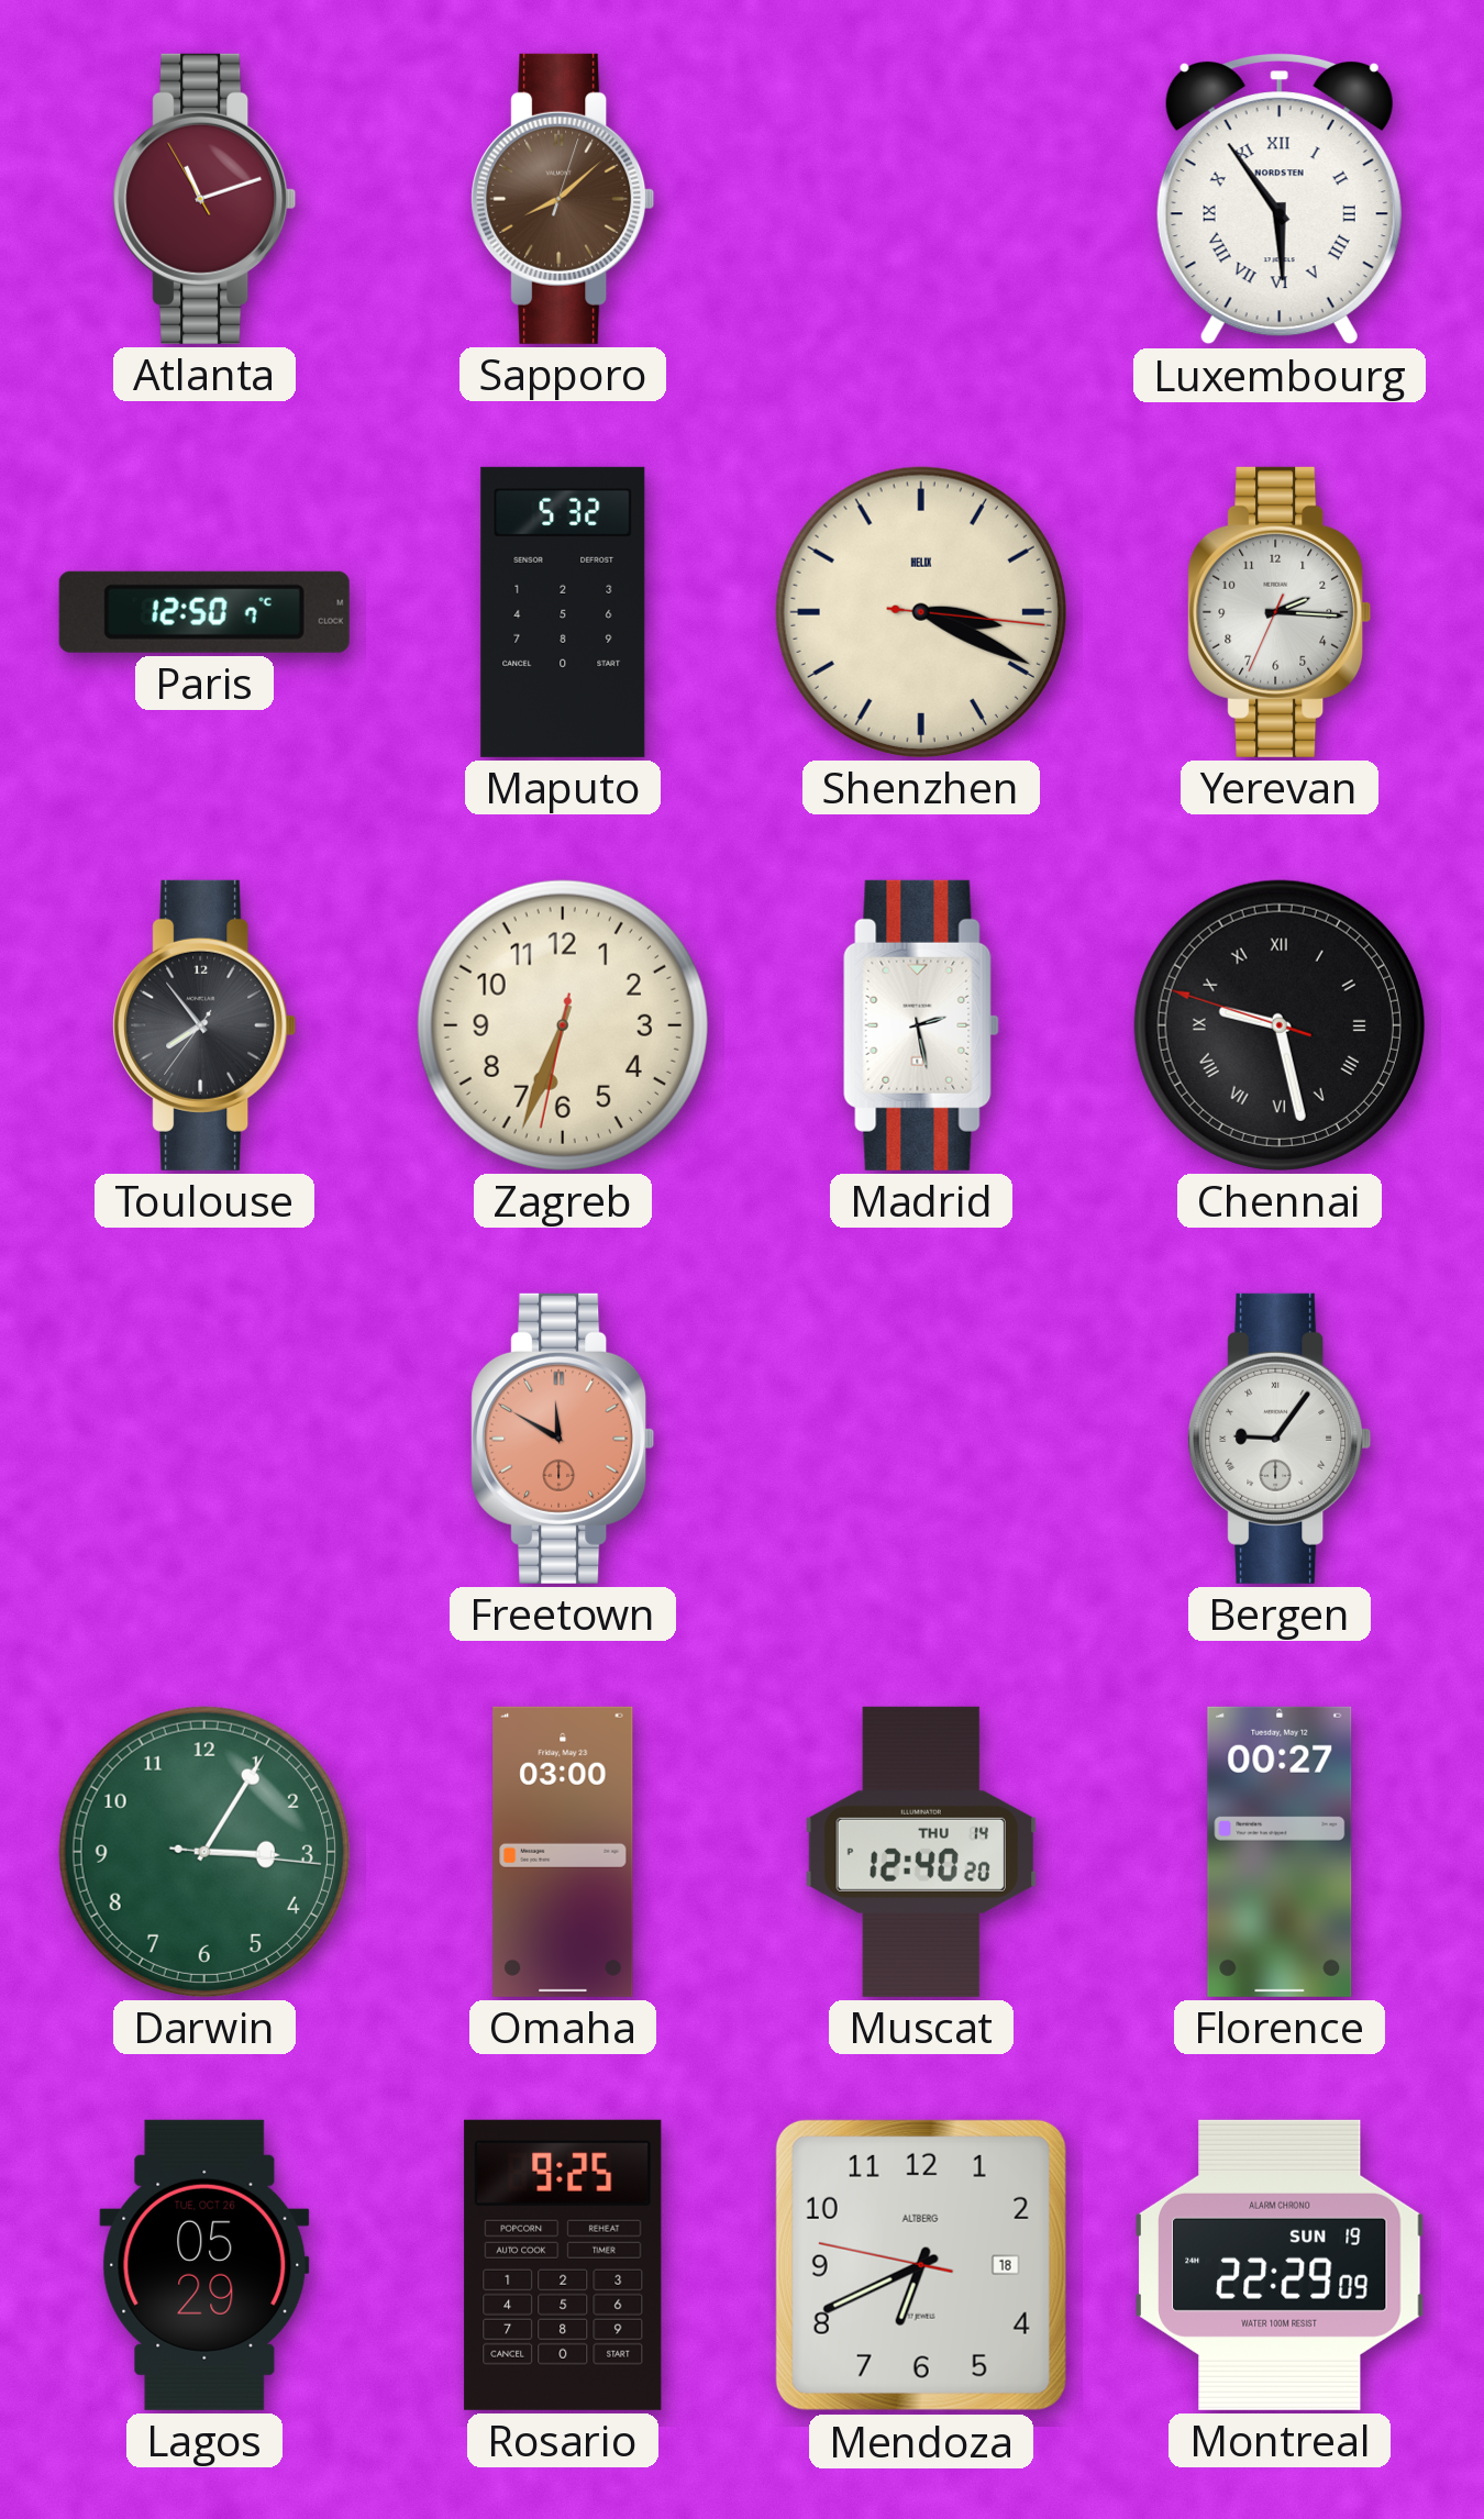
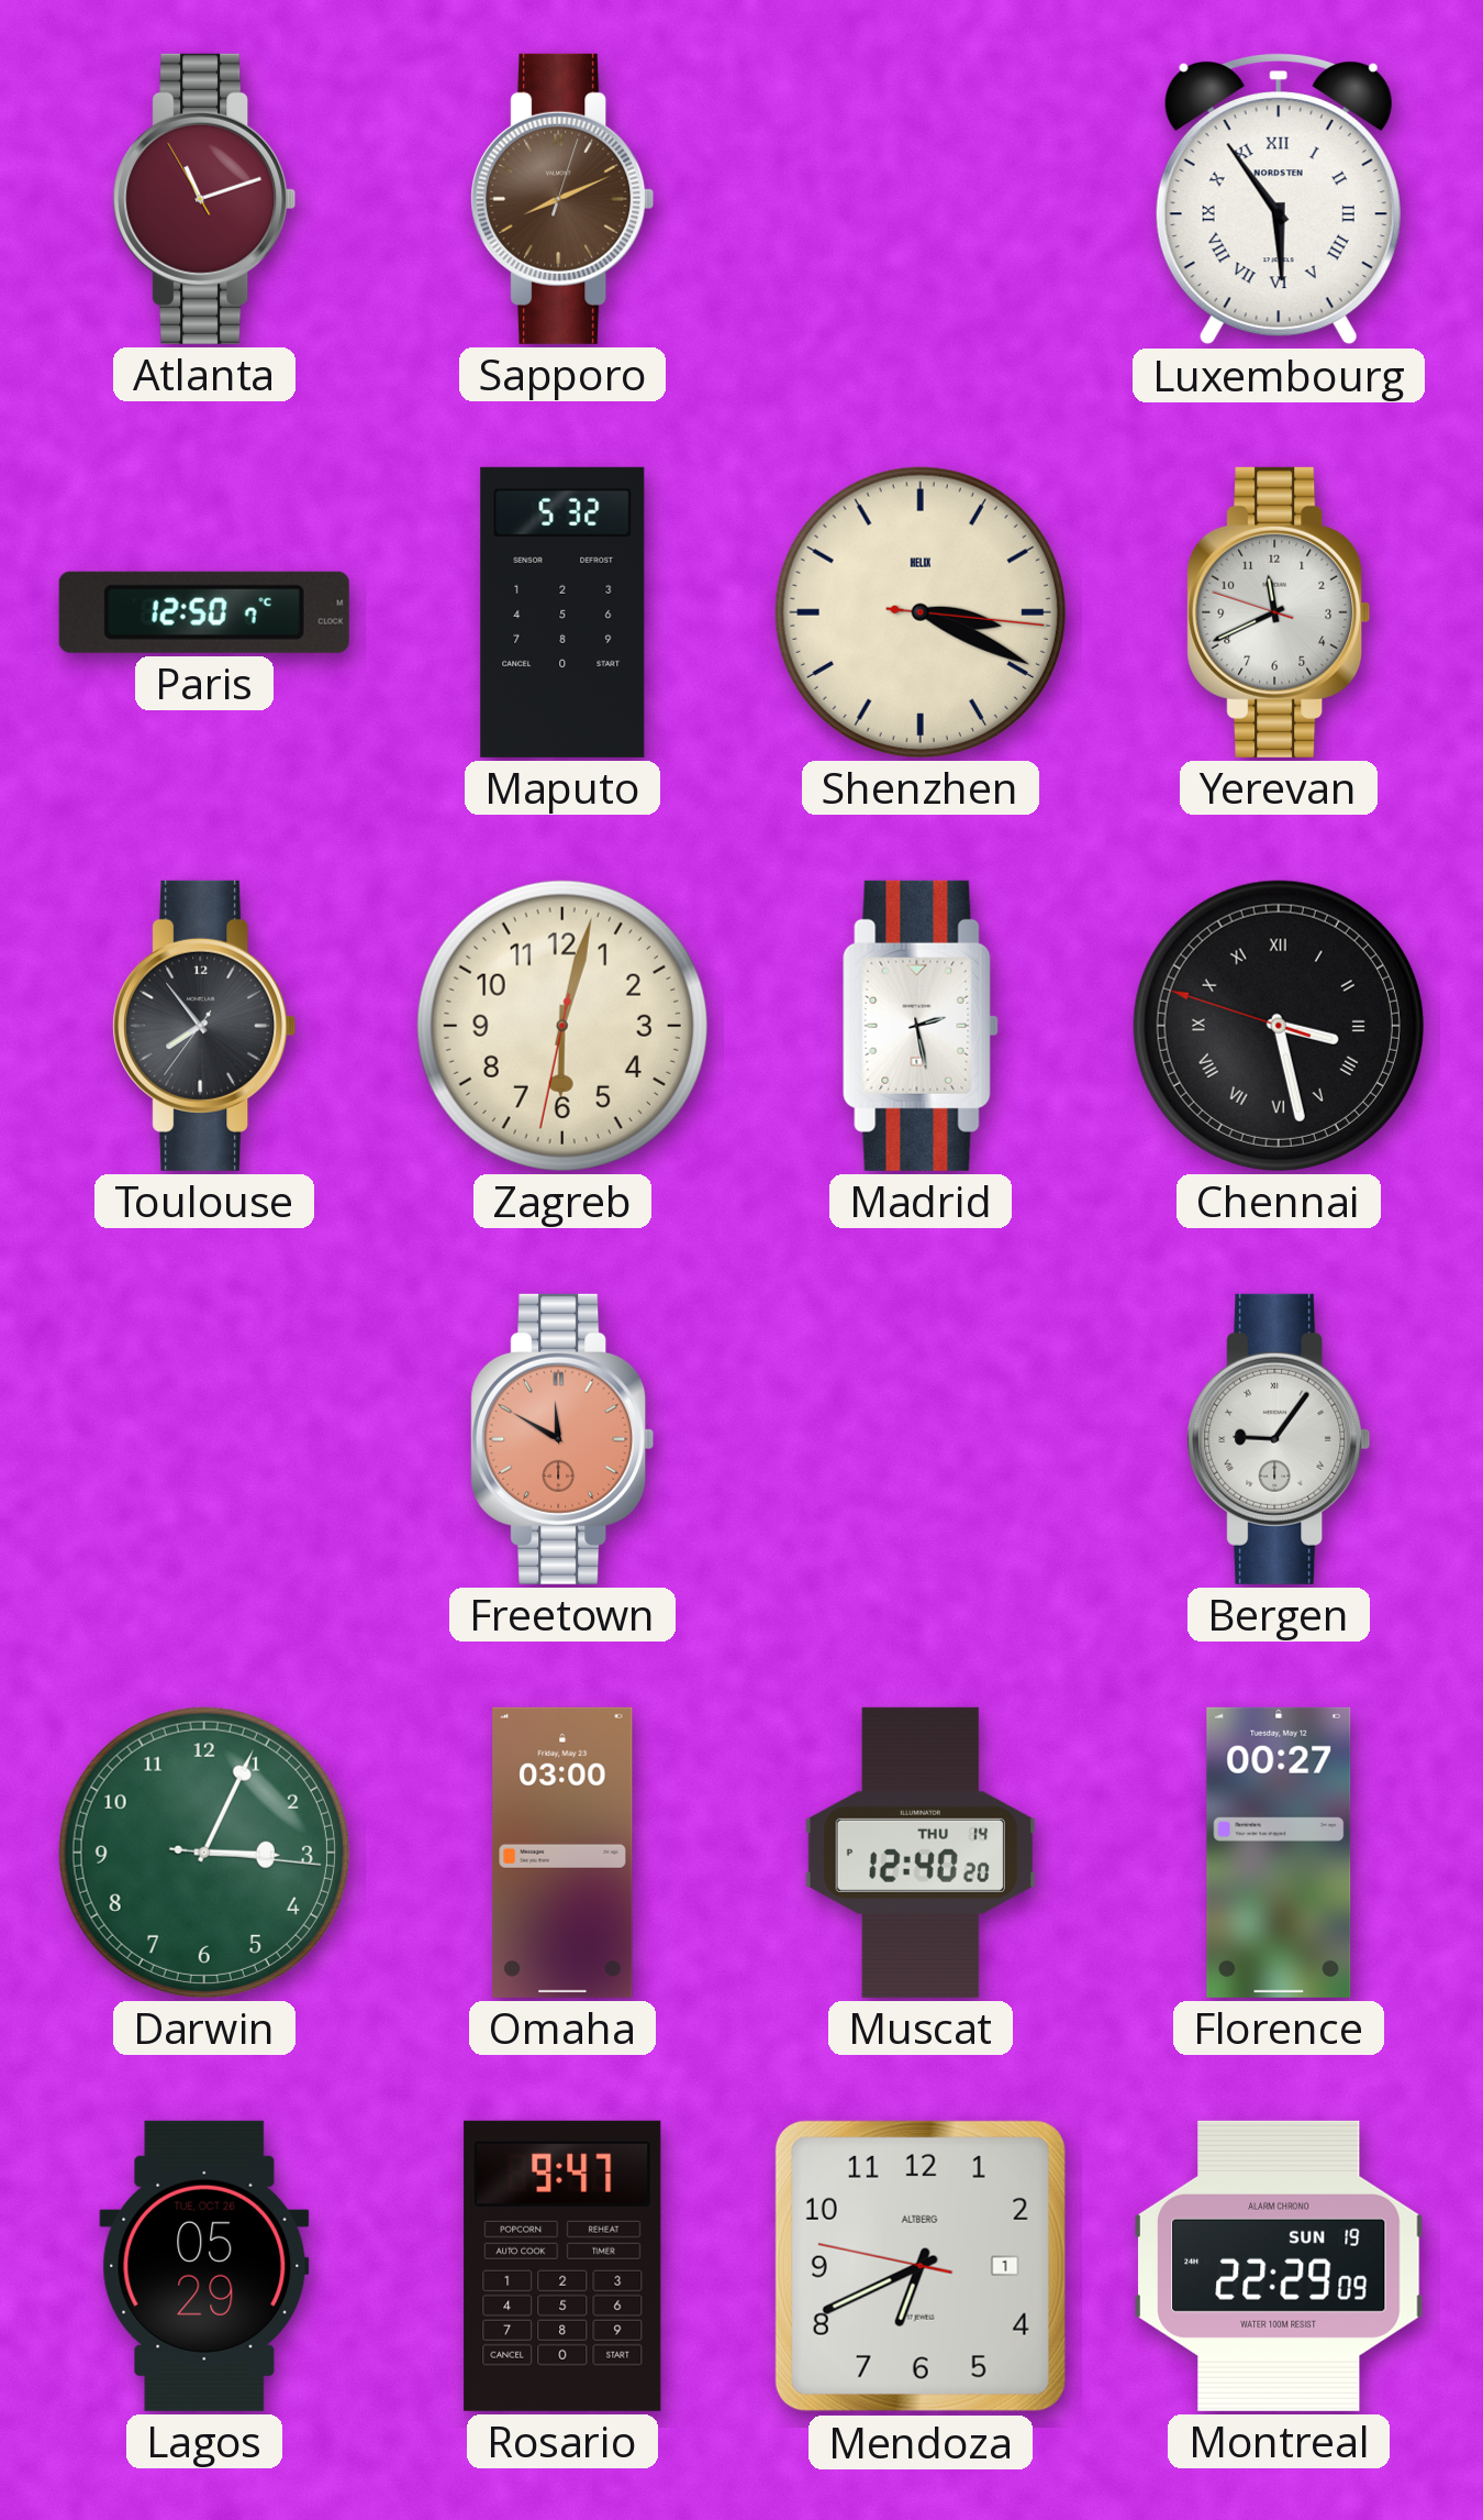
Sapporo: 8:08 -> 8:11 (562, 199)
Yerevan: 2:15 -> 11:40 (1279, 612)
Zagreb: 6:33 -> 6:02 (562, 1026)
Chennai: 9:27 -> 3:27 (1279, 1026)
Darwin: 3:05 -> 3:04 (204, 1853)
Rosario: 9:25 -> 9:47 (562, 2266)
Mendoza date: 18 -> 1 (921, 2266)
